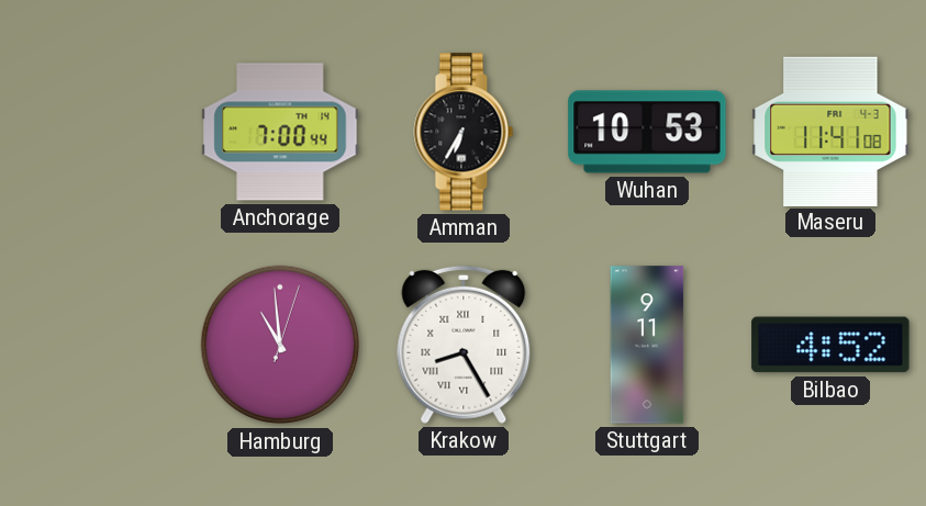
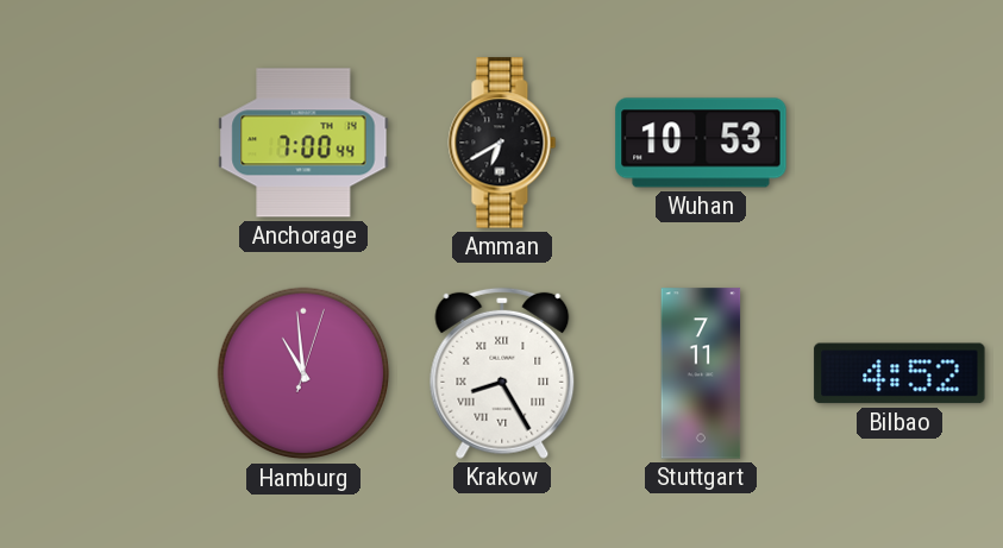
Amman: 6:35 -> 6:40 (502, 143)
Maseru: 11:41 -> none (830, 131)
Stuttgart: 9:11 -> 7:11 (701, 373)
